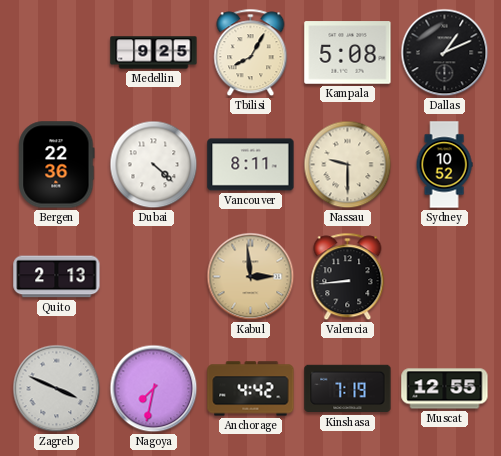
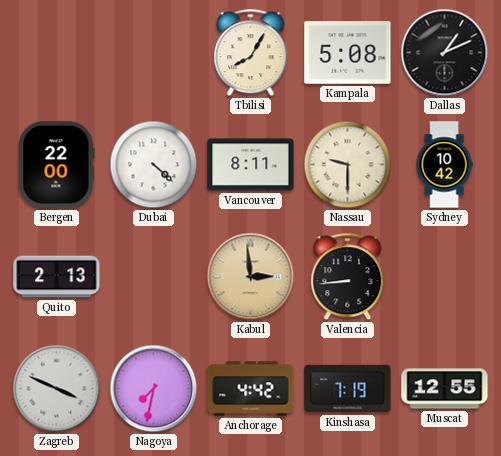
Medellin: 9:25 -> none (154, 53)
Bergen: 22:36 -> 22:00 (57, 165)
Sydney: 10:52 -> 10:42 (444, 165)
